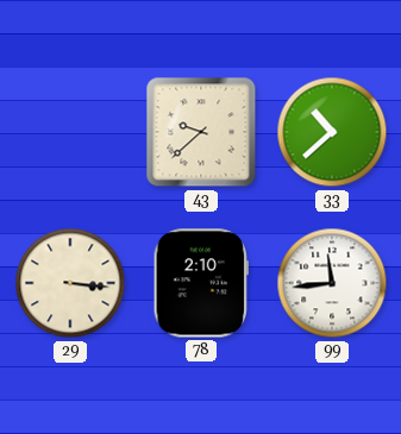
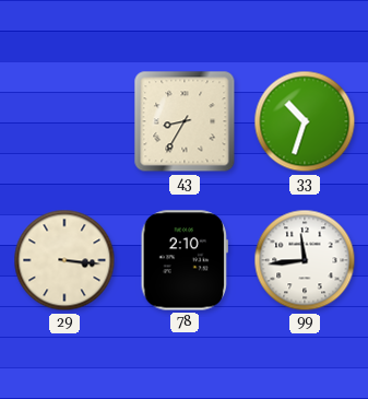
43: 9:38 -> 8:35 (185, 121)
33: 10:38 -> 10:33 (305, 121)
